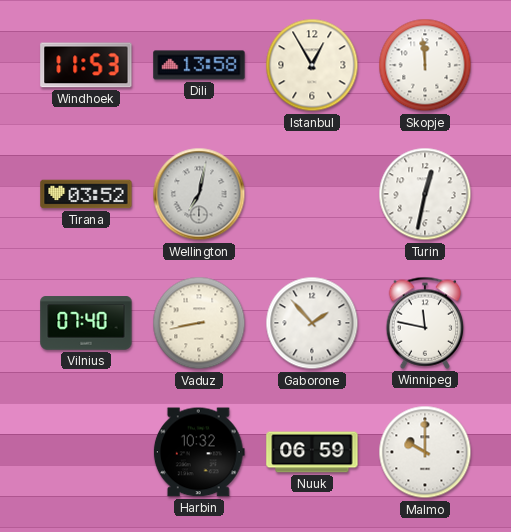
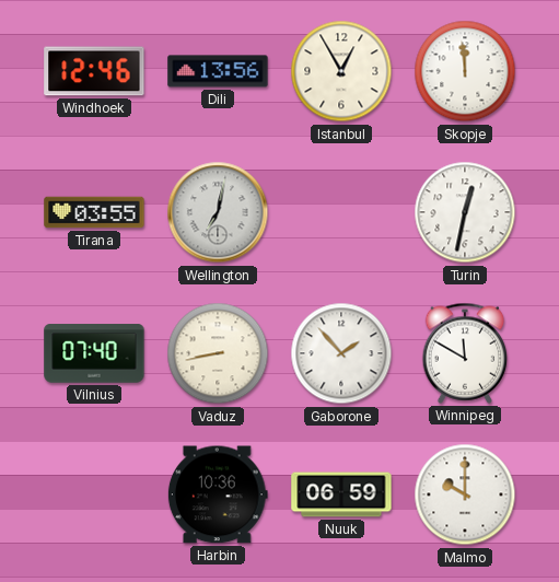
Windhoek: 11:53 -> 12:46 (94, 71)
Dili: 13:58 -> 13:56 (218, 71)
Tirana: 03:52 -> 03:55 (94, 212)
Winnipeg: 11:47 -> 11:50 (465, 353)
Harbin: 10:32 -> 10:36 (218, 494)
